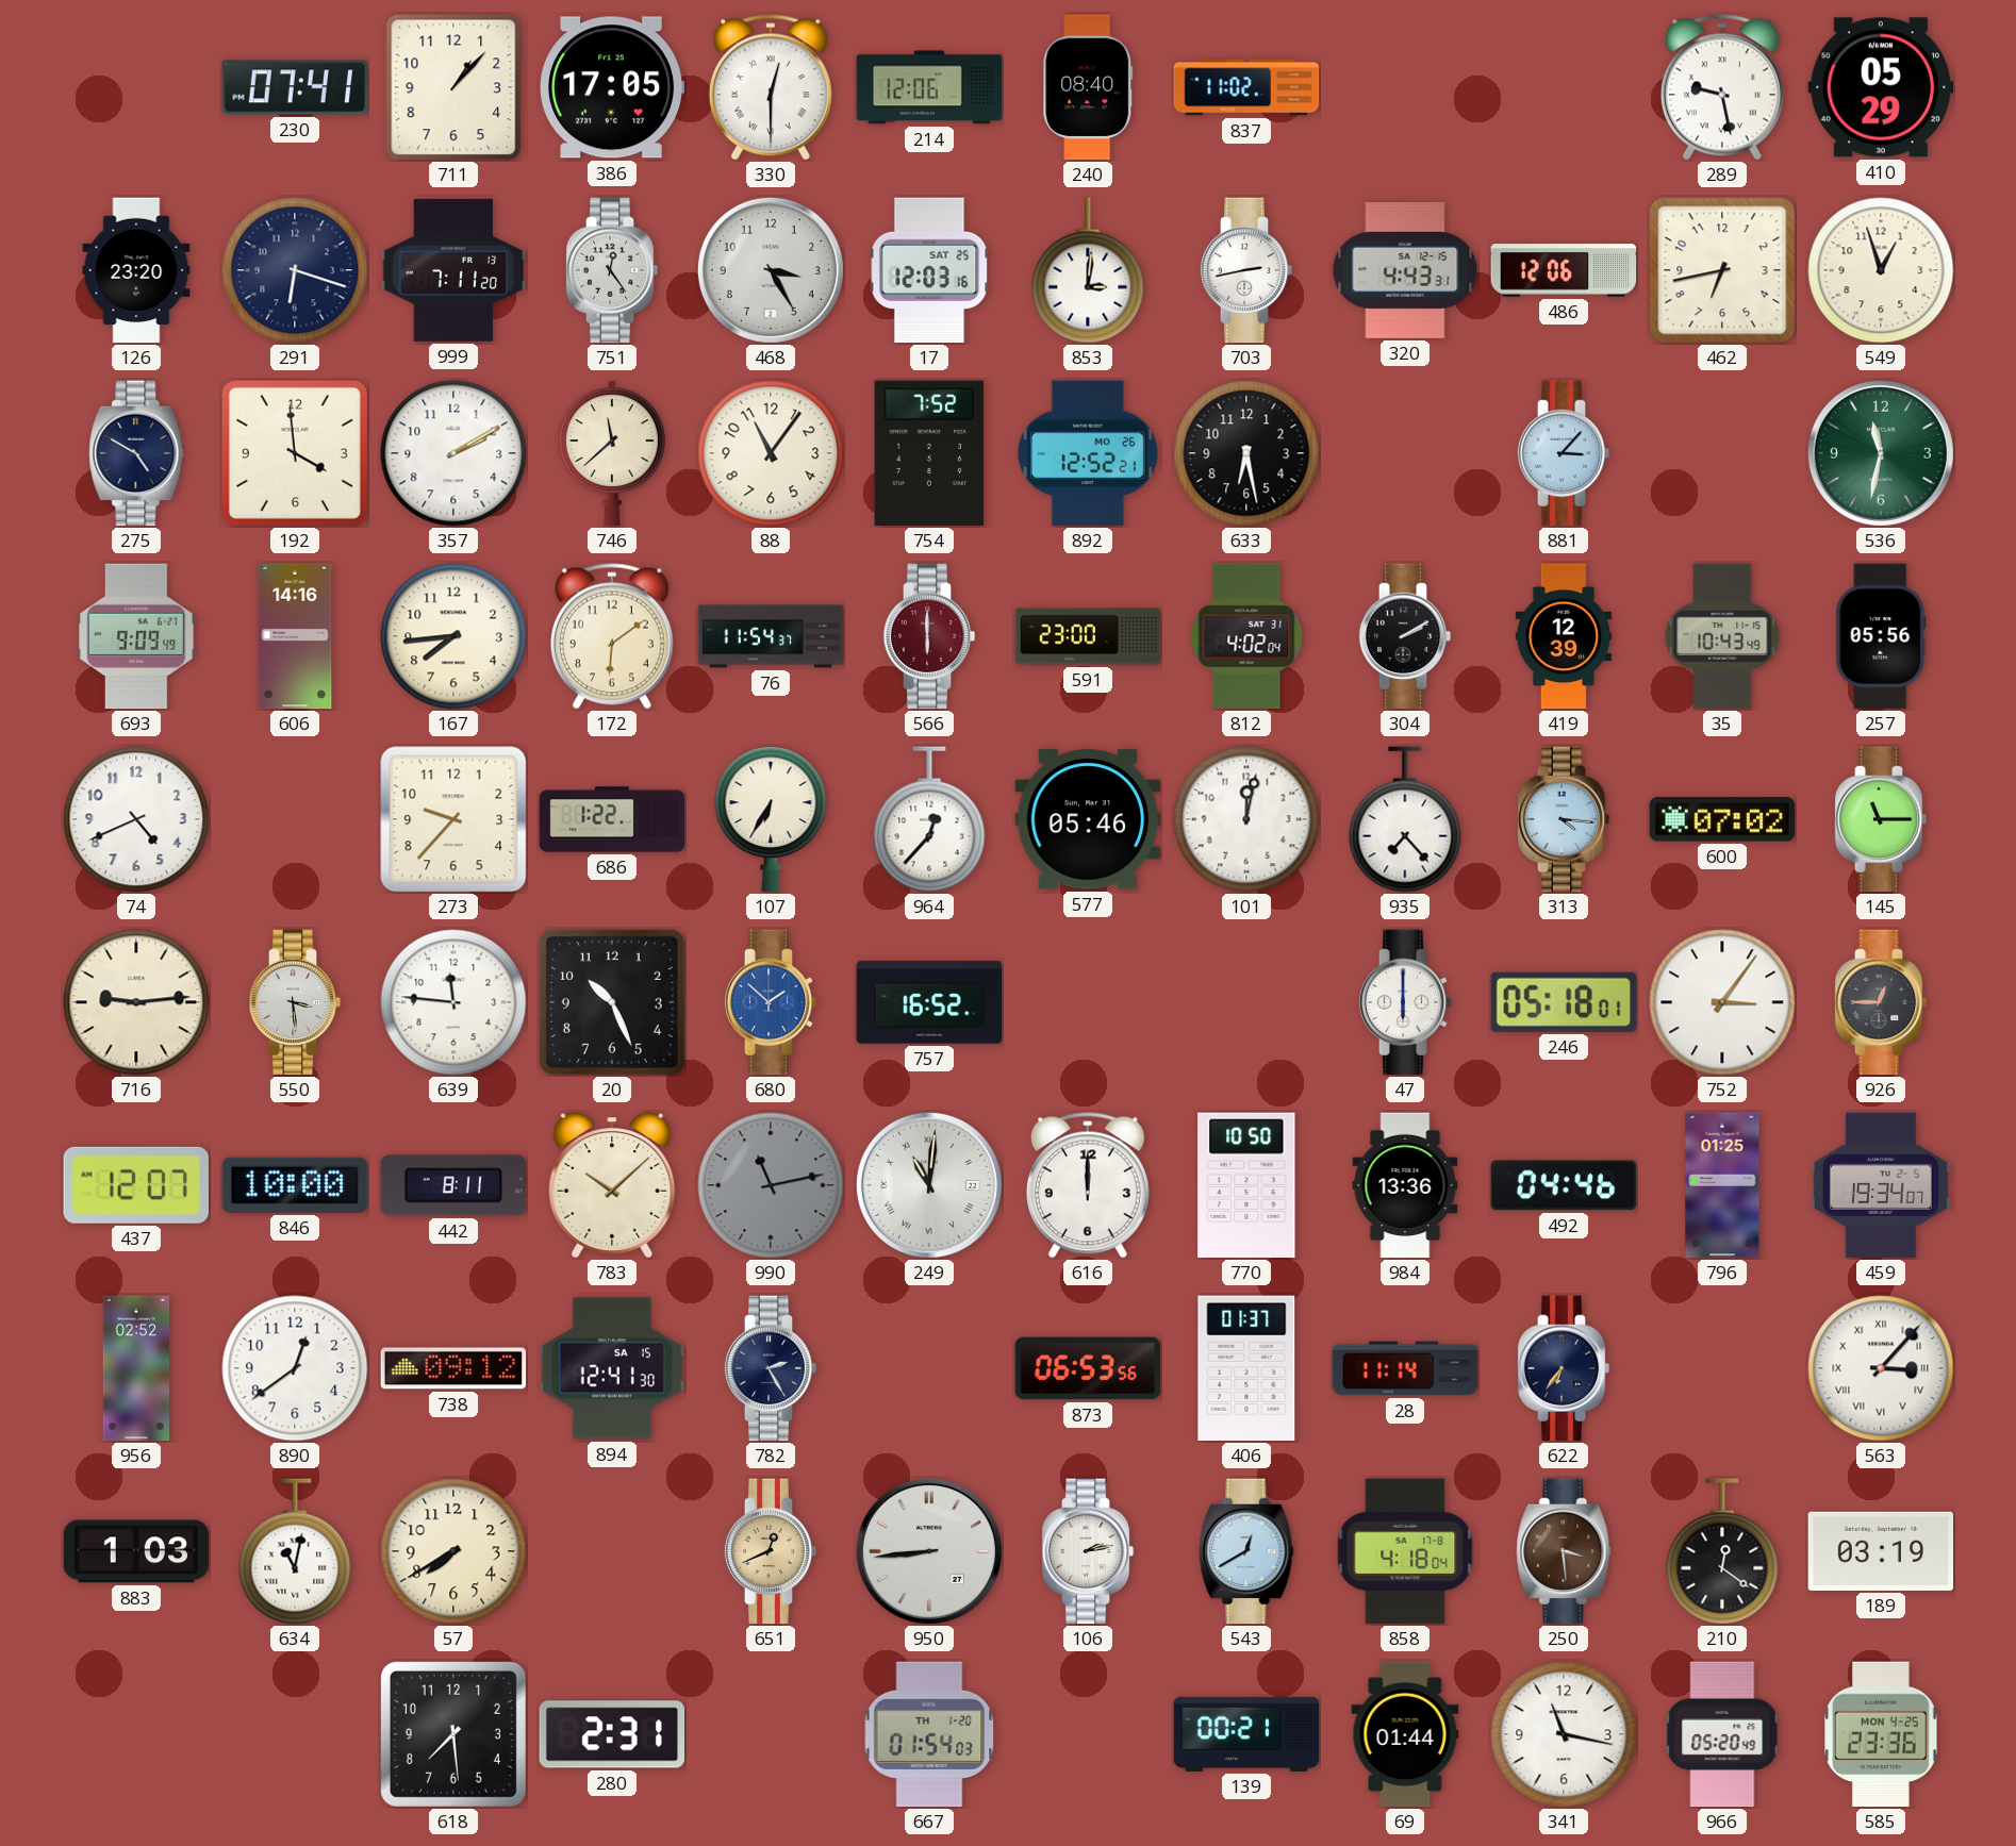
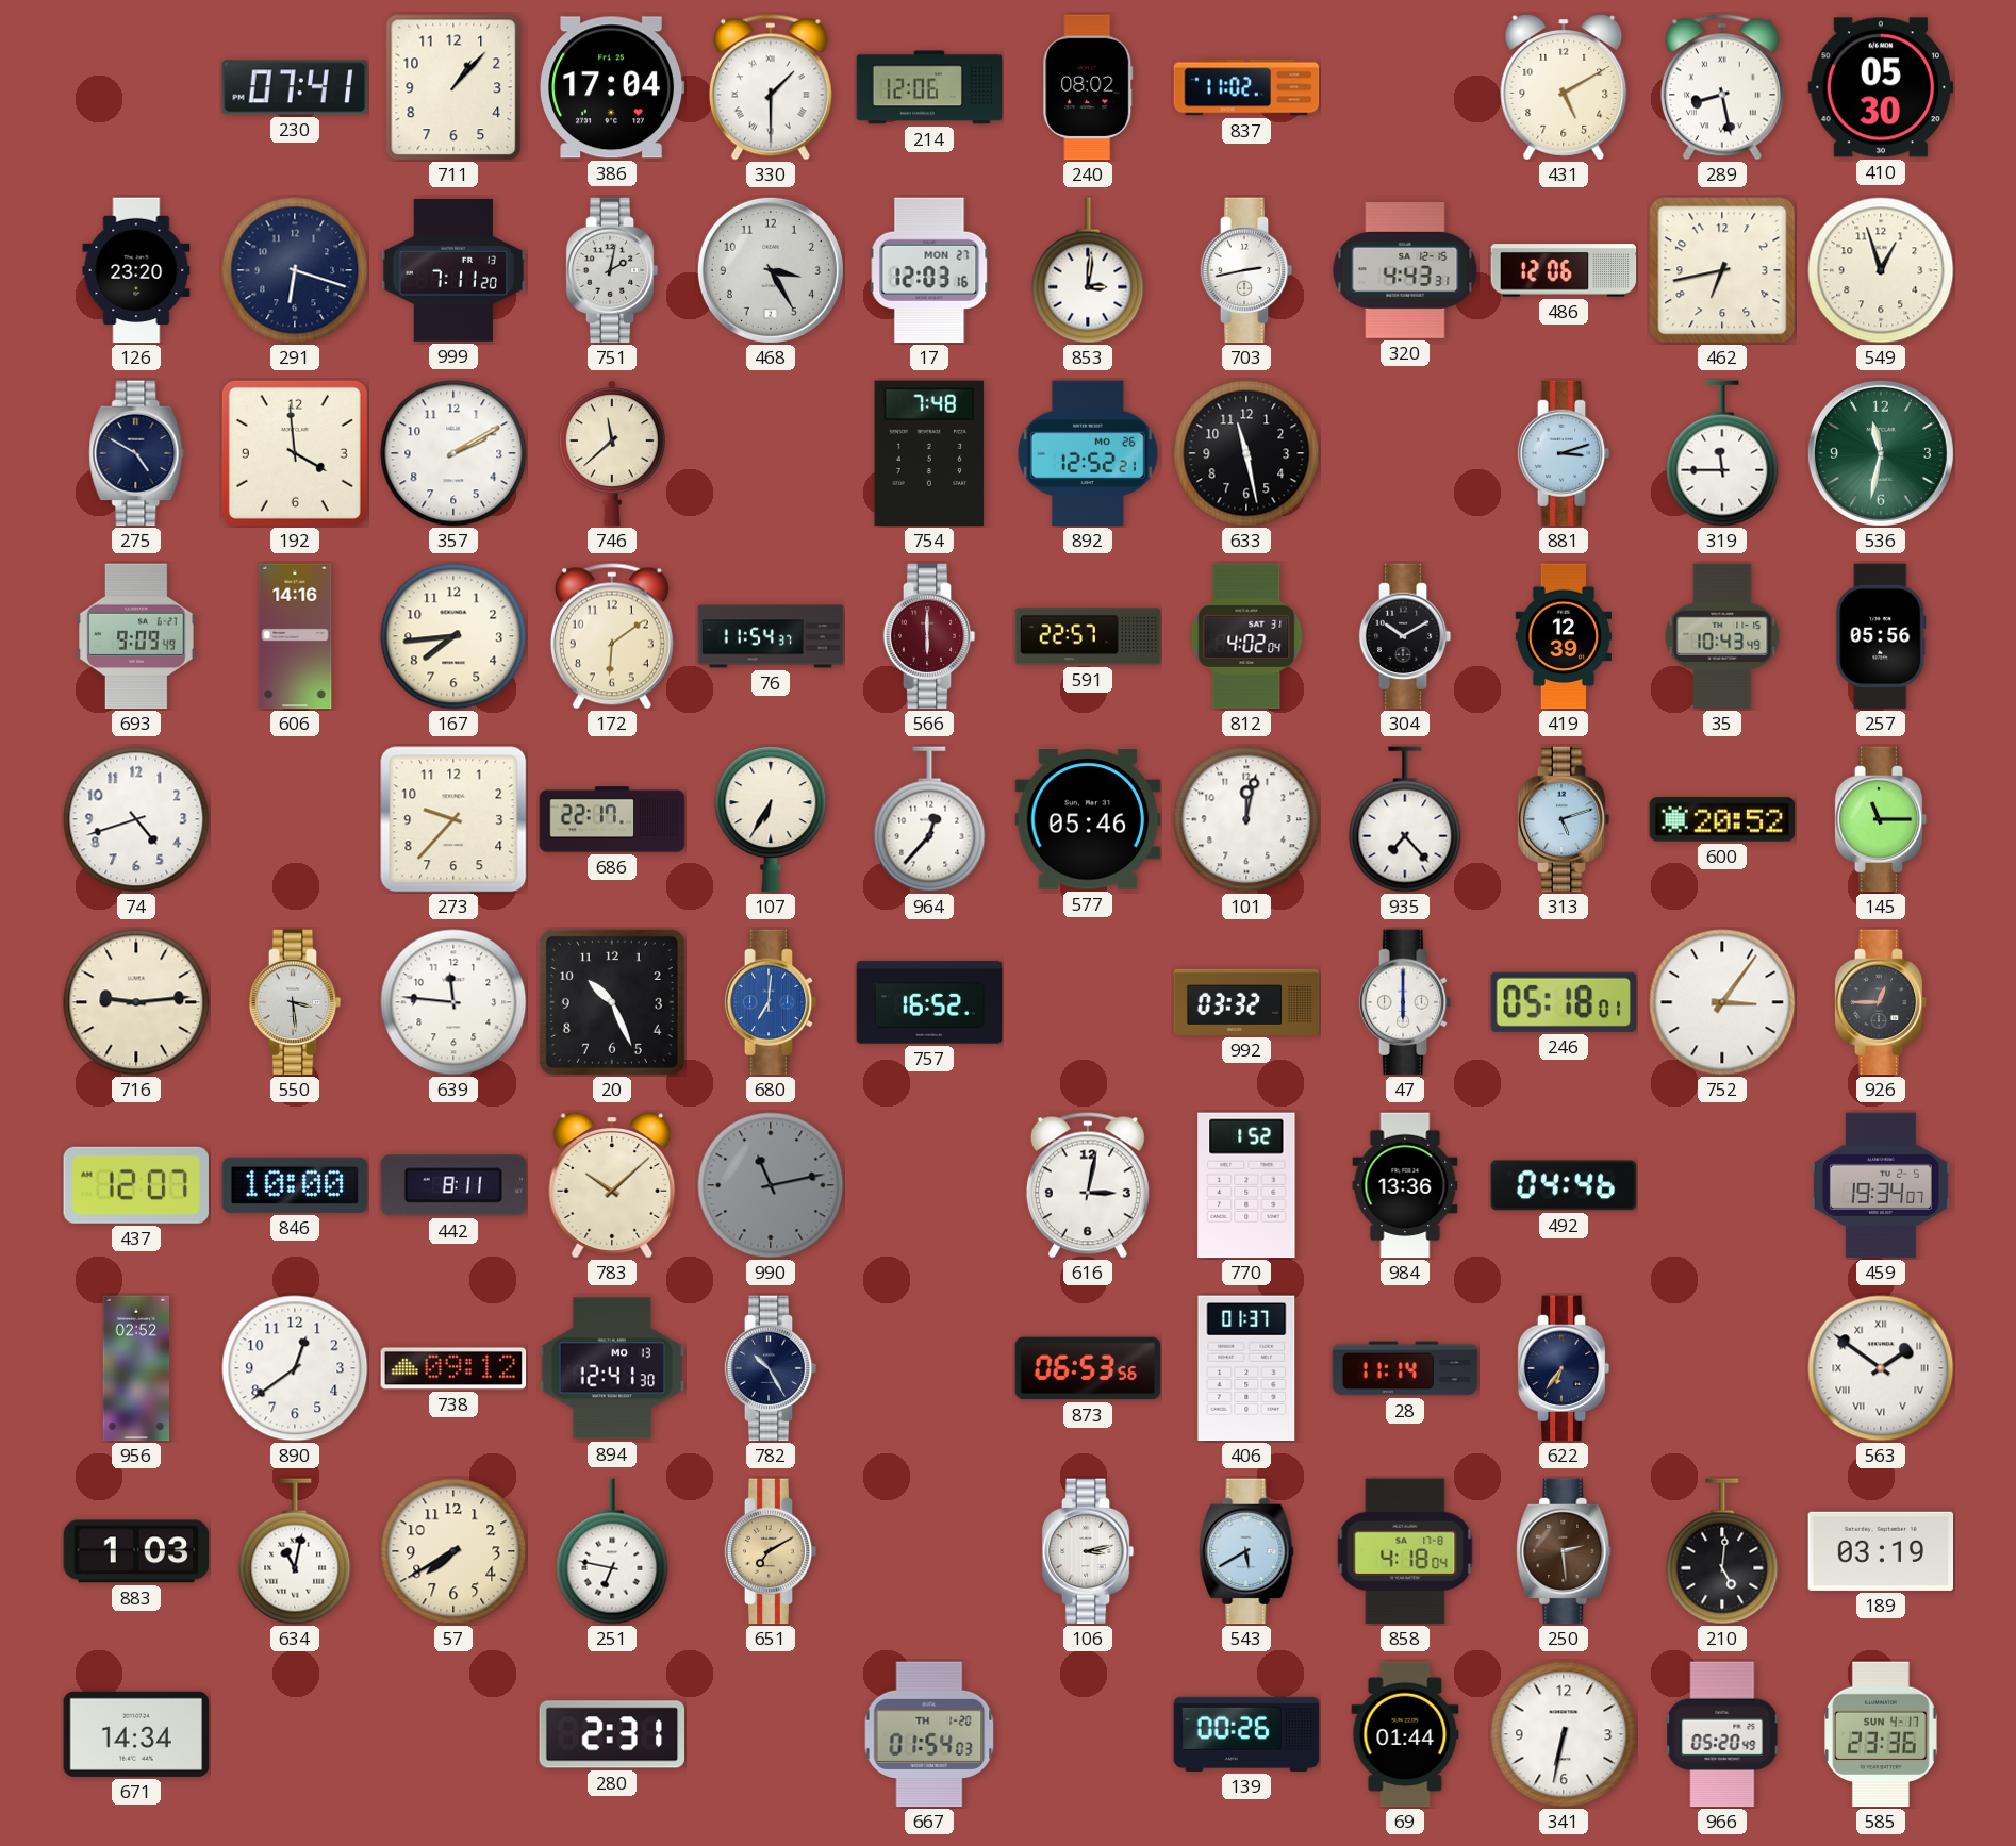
386: 17:05 -> 17:04 (612, 87)
330: 12:30 -> 1:30 (771, 87)
240: 08:40 -> 08:02 (1088, 87)
431: none -> 5:10 (1564, 87)
289: 9:28 -> 8:28 (1722, 87)
410: 05:29 -> 05:30 (1881, 87)
751: 12:24 -> 2:02 (612, 270)
17 date: SAT 25 -> MON 27 (929, 270)
88: 11:06 -> none (771, 453)
754: 7:52 -> 7:48 (929, 453)
633: 6:28 -> 11:28 (1246, 453)
881: 3:07 -> 3:12 (1564, 453)
319: none -> 11:45 (1722, 453)
591: 23:00 -> 22:57 (1088, 636)
304: 2:10 -> 10:10 (1405, 636)
74: 4:41 -> 4:42 (136, 819)
686: 1:22 -> 22:17 (612, 819)
313: 4:16 -> 5:12 (1564, 819)
600: 07:02 -> 20:52 (1722, 819)
680: 1:52 -> 7:01 (771, 1002)
992: none -> 03:32 (1246, 1002)
249: 11:01 -> none (929, 1185)
616: 12:00 -> 3:02 (1088, 1185)
770: 10:50 -> 1:52 (1246, 1185)
796: 01:25 -> none (1722, 1185)
894 date: SA 15 -> MO 13 (612, 1368)
782: 2:25 -> 10:25 (771, 1368)
563: 3:07 -> 1:51 (1881, 1368)
251: none -> 6:47 (612, 1551)
651: 12:41 -> 7:10 (771, 1551)
950: 8:44 -> none (929, 1551)
106: 2:13 -> 3:13 (1088, 1551)
543: 12:40 -> 5:40 (1246, 1551)
250: 3:29 -> 2:29 (1564, 1551)
210: 12:21 -> 5:01 (1722, 1551)
671: none -> 14:34 (136, 1734)
618: 7:29 -> none (453, 1734)
139: 00:21 -> 00:26 (1246, 1734)
341: 11:17 -> 6:32 (1564, 1734)
585 date: MON 4-25 -> SUN 4-17 (1881, 1734)
